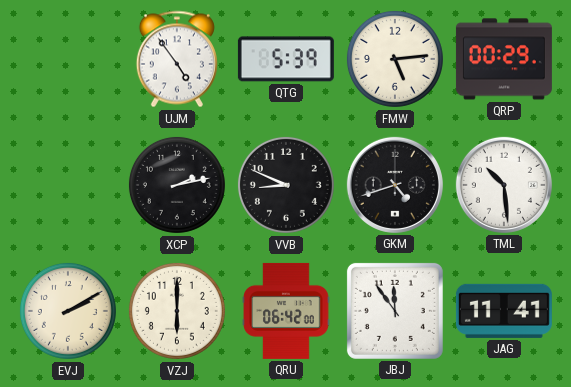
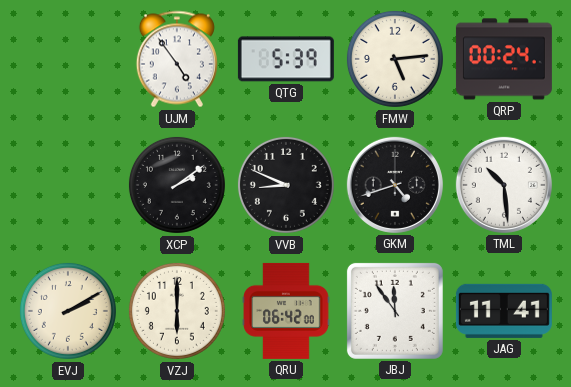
QRP: 00:29 -> 00:24 (504, 59)
XCP: 2:13 -> 2:09 (177, 185)
